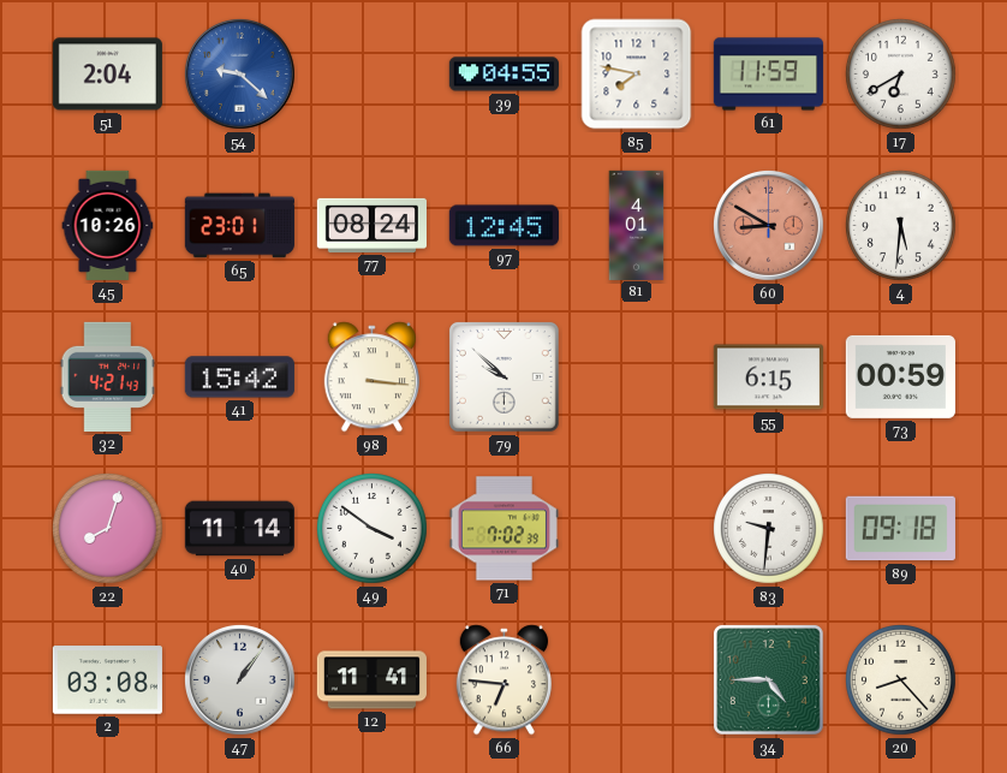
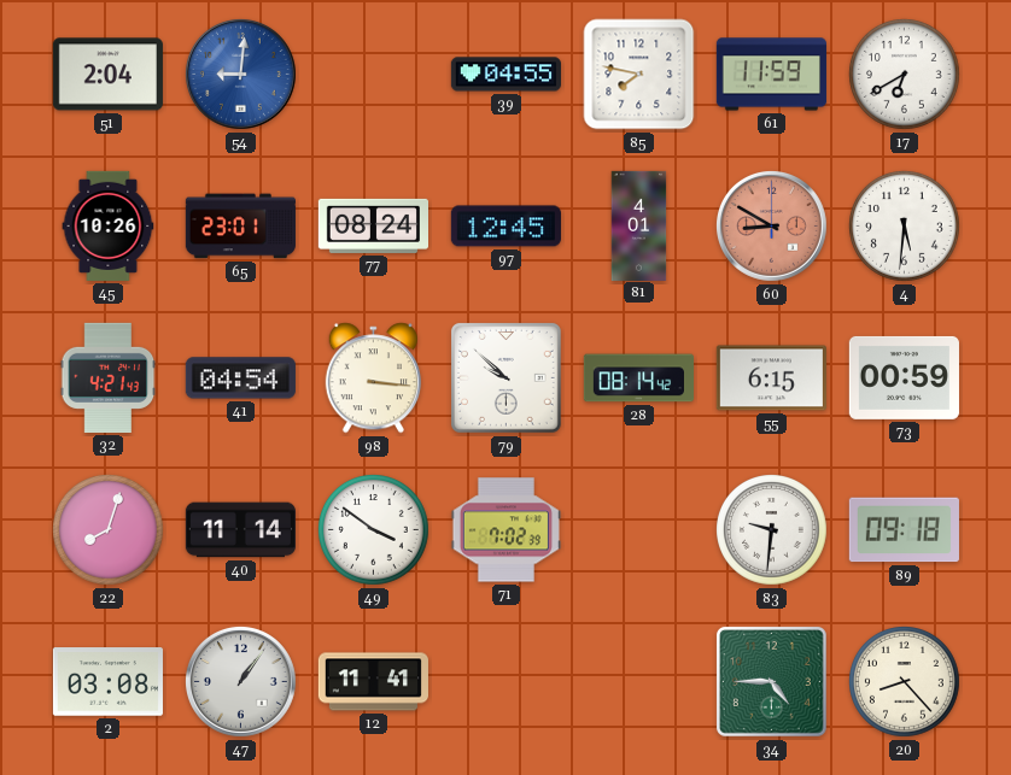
54: 9:22 -> 9:01 (240, 74)
41: 15:42 -> 04:54 (240, 378)
28: none -> 08:14 (638, 378)
66: 6:46 -> none (503, 680)
